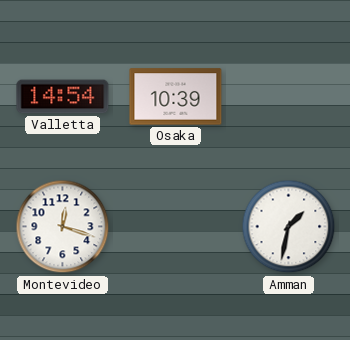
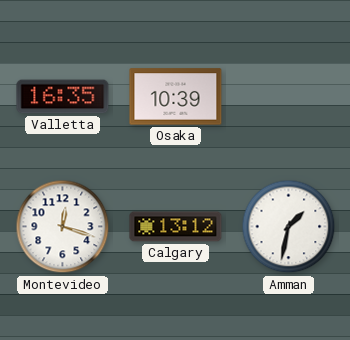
Valletta: 14:54 -> 16:35 (63, 97)
Calgary: none -> 13:12 (176, 227)
